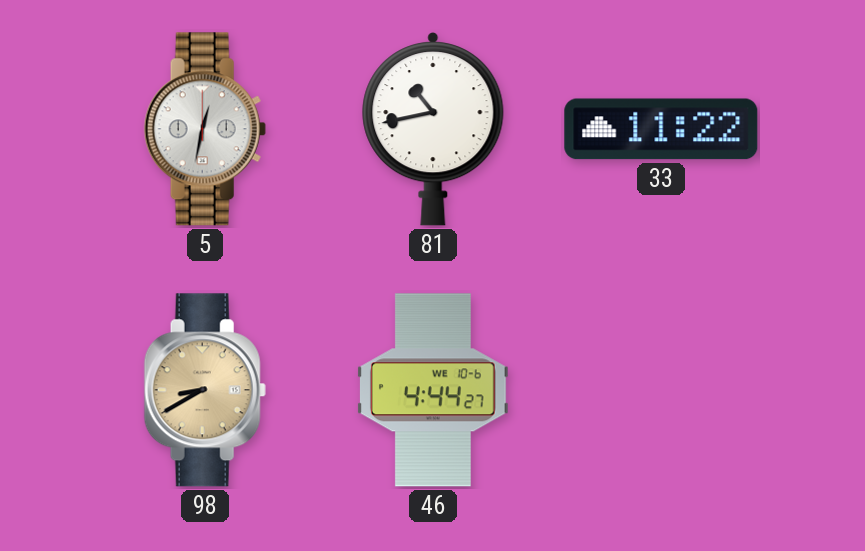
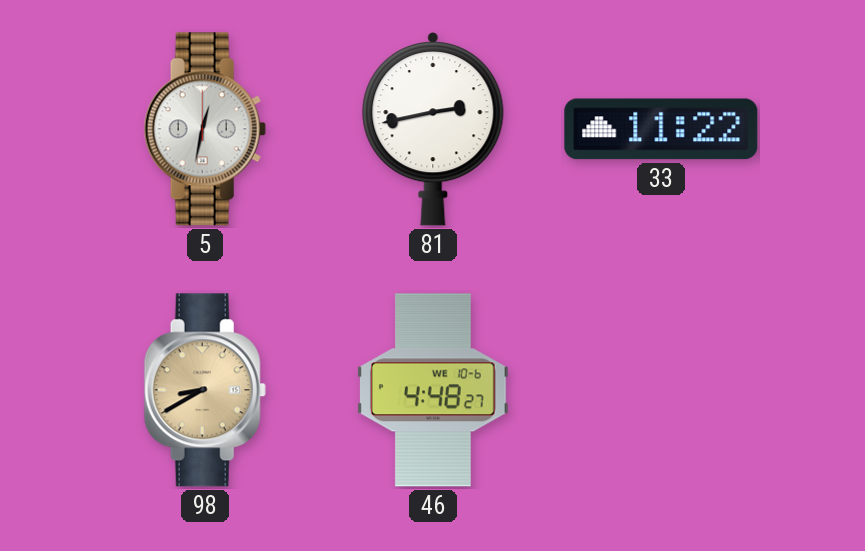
81: 10:43 -> 2:43 (433, 130)
46: 4:44 -> 4:48 (433, 390)
